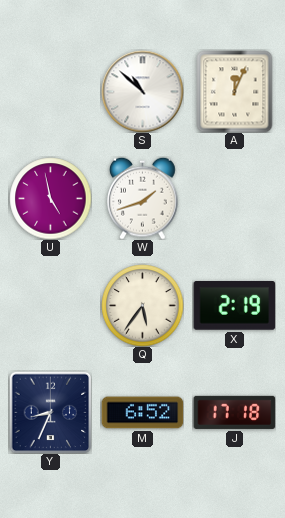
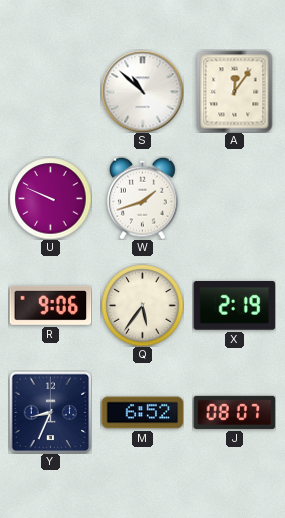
A: 12:04 -> 12:06 (235, 91)
U: 4:58 -> 9:49 (50, 198)
R: none -> 9:06 (50, 305)
J: 17:18 -> 08:07 (234, 412)
